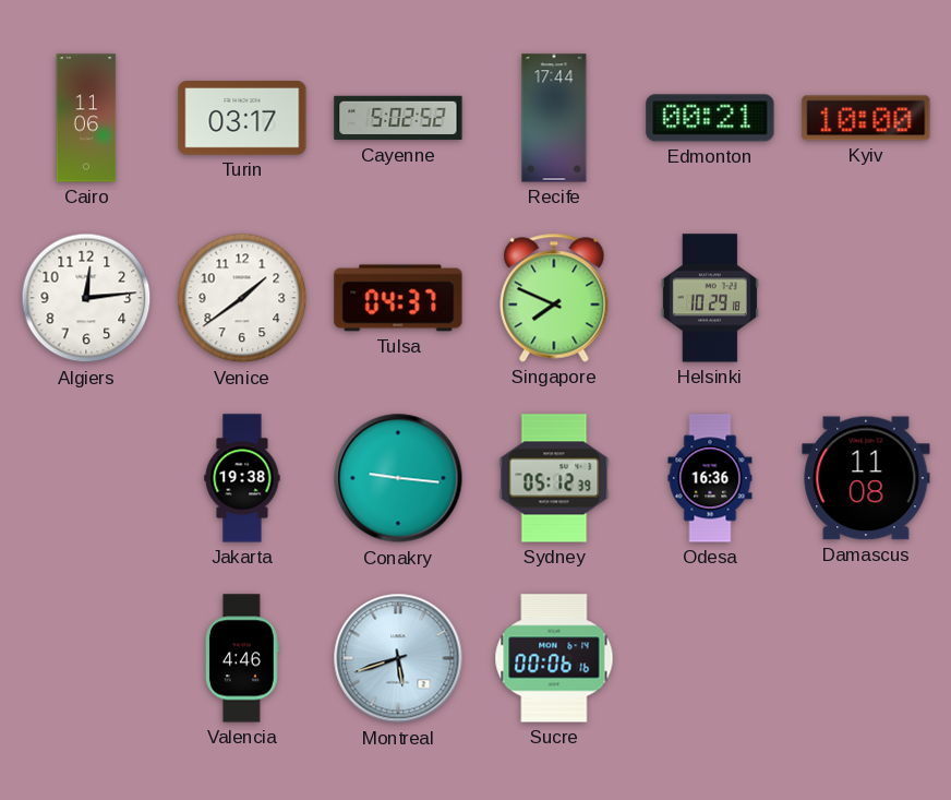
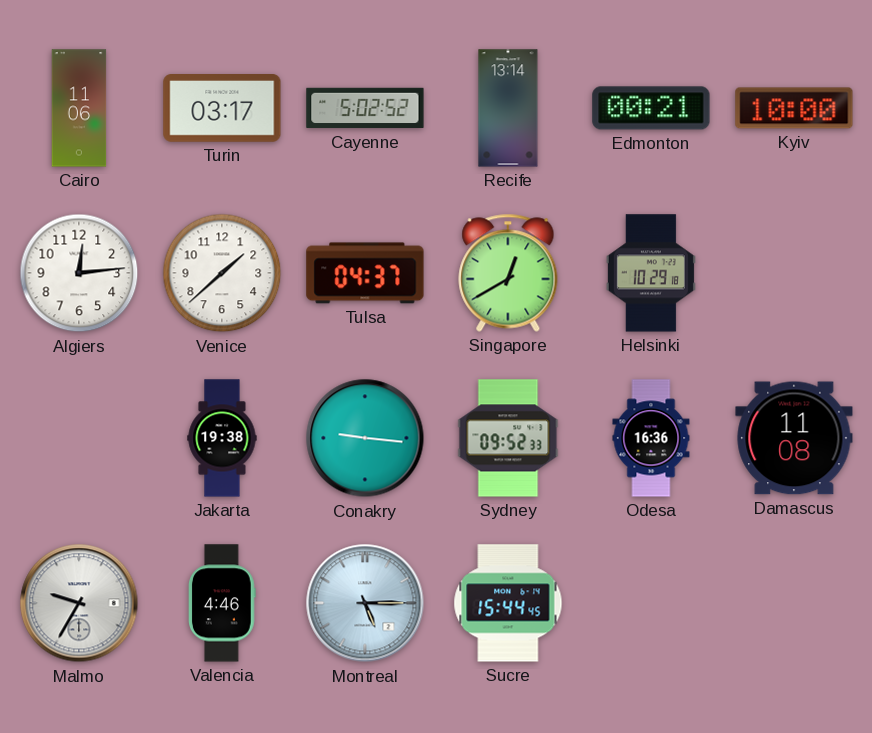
Recife: 17:44 -> 13:14 (508, 108)
Venice: 1:39 -> 1:38 (222, 273)
Singapore: 7:49 -> 12:40 (508, 273)
Sydney: 05:12 -> 09:52 (508, 438)
Malmo: none -> 9:35 (79, 603)
Montreal: 5:42 -> 5:15 (365, 603)
Sucre: 00:06 -> 15:44 (508, 603)
